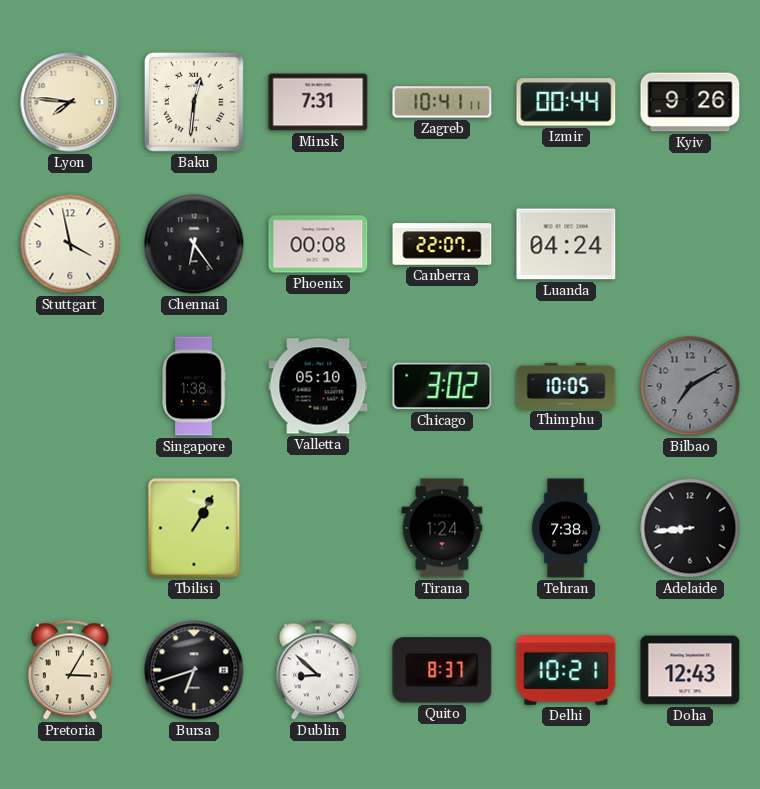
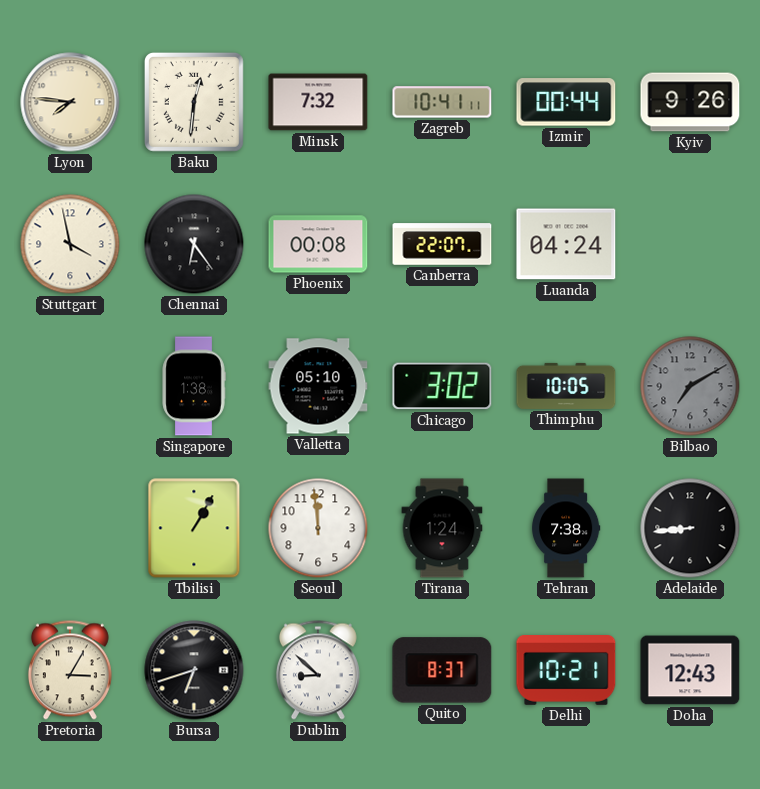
Minsk: 7:31 -> 7:32 (318, 102)
Seoul: none -> 11:59 (318, 528)
